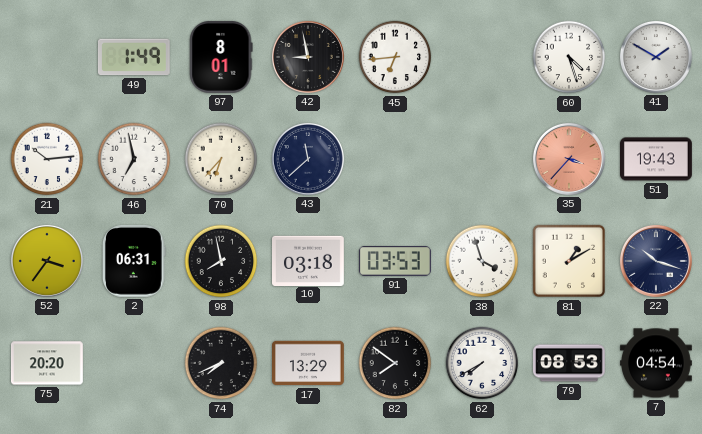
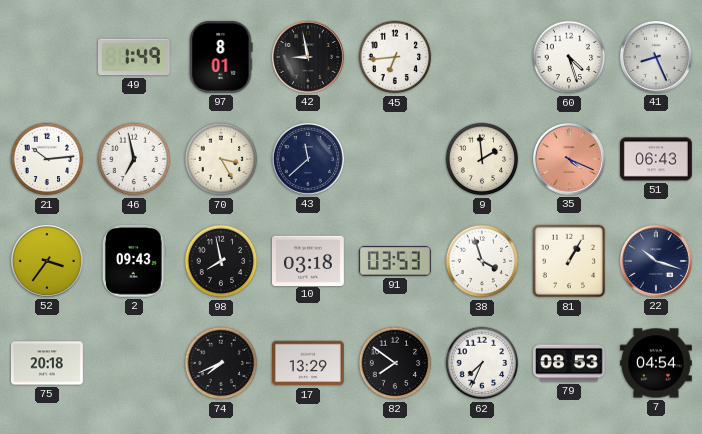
41: 1:50 -> 8:26 (656, 57)
70: 6:37 -> 3:25 (221, 159)
9: none -> 1:59 (482, 159)
35: 3:37 -> 4:19 (569, 159)
51: 19:43 -> 06:43 (657, 159)
2: 06:31 -> 09:43 (135, 261)
81: 1:10 -> 1:05 (569, 261)
75: 20:20 -> 20:18 (48, 363)
62: 7:40 -> 7:34 (482, 363)
